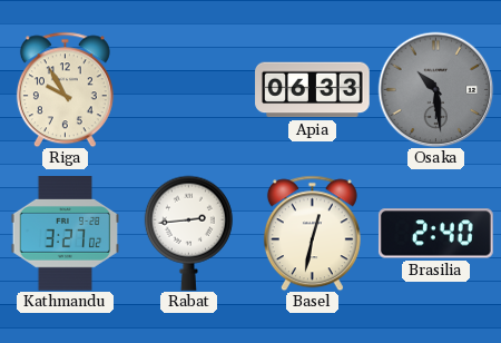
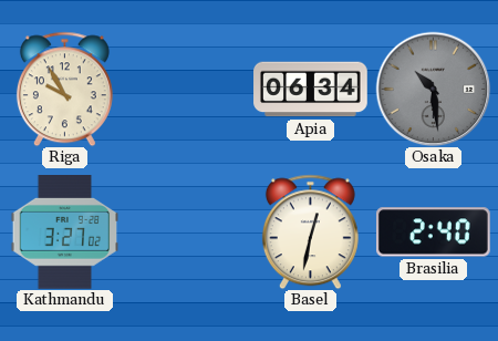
Apia: 06:33 -> 06:34 (311, 90)
Rabat: 2:44 -> none (188, 233)
